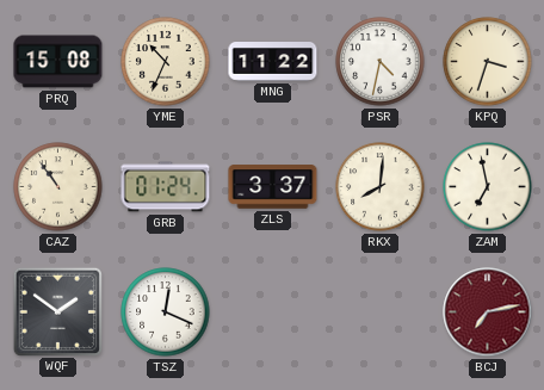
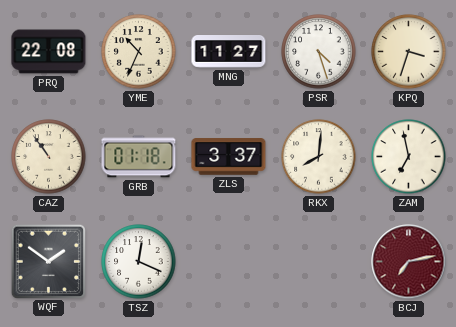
PRQ: 15:08 -> 22:08 (49, 52)
MNG: 11:22 -> 11:27 (229, 52)
PSR: 4:32 -> 4:27 (319, 52)
GRB: 01:24 -> 01:18 (139, 157)
